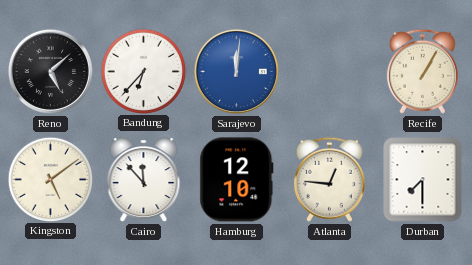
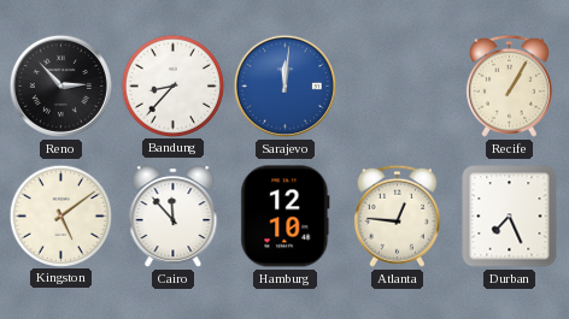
Reno: 5:08 -> 2:53 (60, 85)
Bandung: 6:37 -> 8:37 (172, 85)
Durban: 7:30 -> 7:26 (510, 217)
